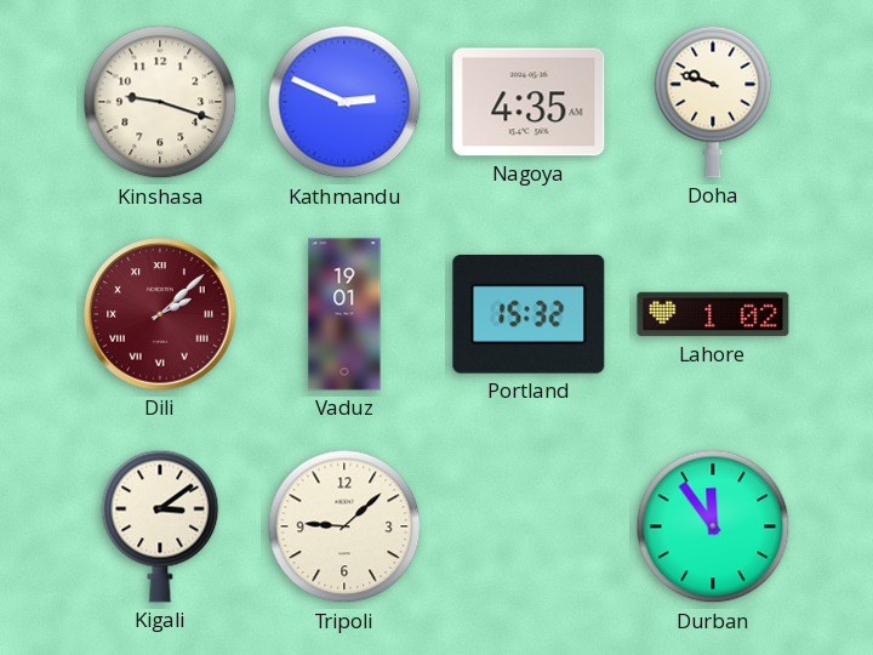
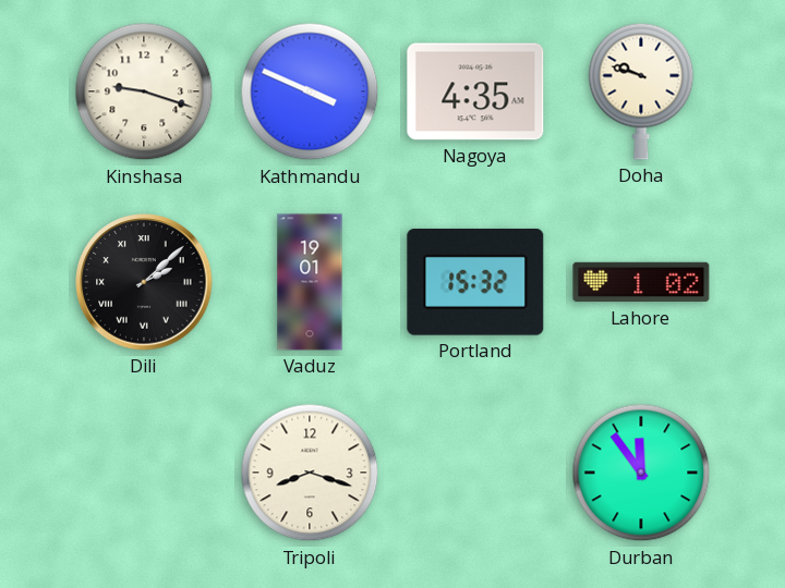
Kathmandu: 2:49 -> 3:49 (310, 91)
Dili dial: burgundy -> black (144, 282)
Kigali: 3:09 -> none (160, 526)
Tripoli: 9:08 -> 8:18 (310, 473)
